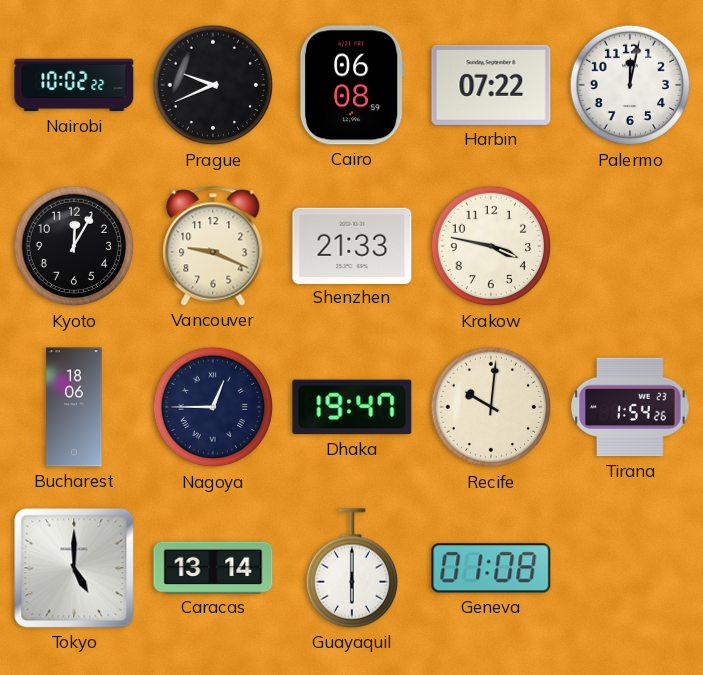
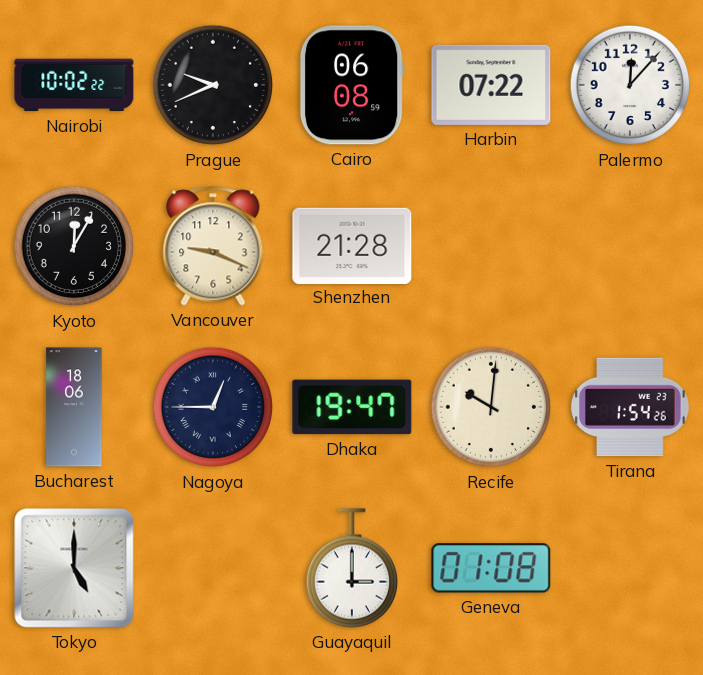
Palermo: 12:02 -> 12:07 (630, 85)
Shenzhen: 21:33 -> 21:28 (352, 245)
Krakow: 3:47 -> none (491, 246)
Caracas: 13:14 -> none (213, 567)
Guayaquil: 6:00 -> 3:00 (351, 568)
